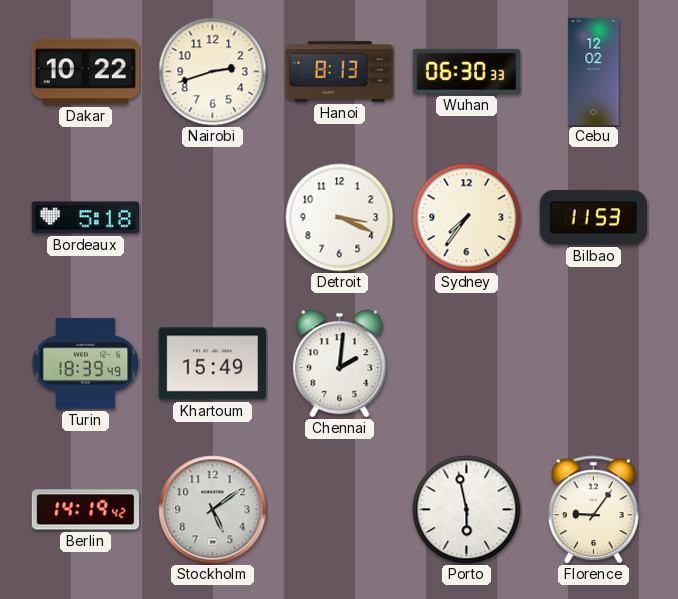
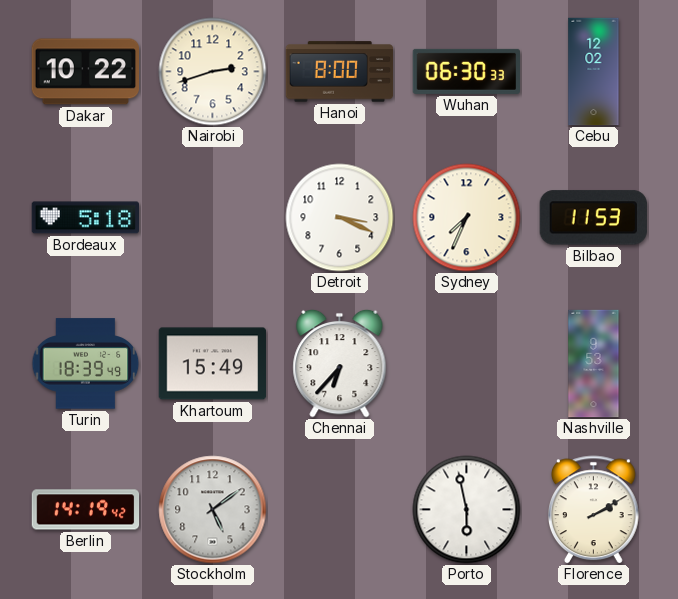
Hanoi: 8:13 -> 8:00 (340, 72)
Sydney: 7:36 -> 7:34 (467, 218)
Chennai: 2:01 -> 6:37 (340, 363)
Nashville: none -> 9:53 (594, 364)
Florence: 9:06 -> 2:10 (594, 510)
